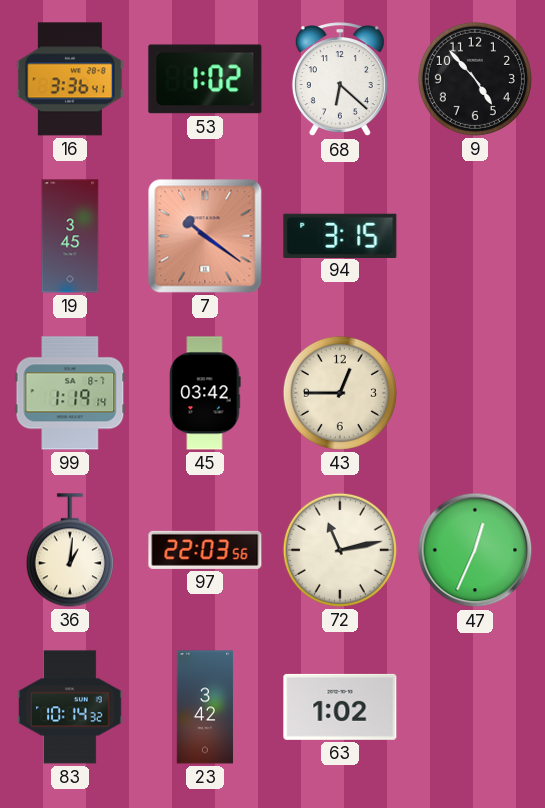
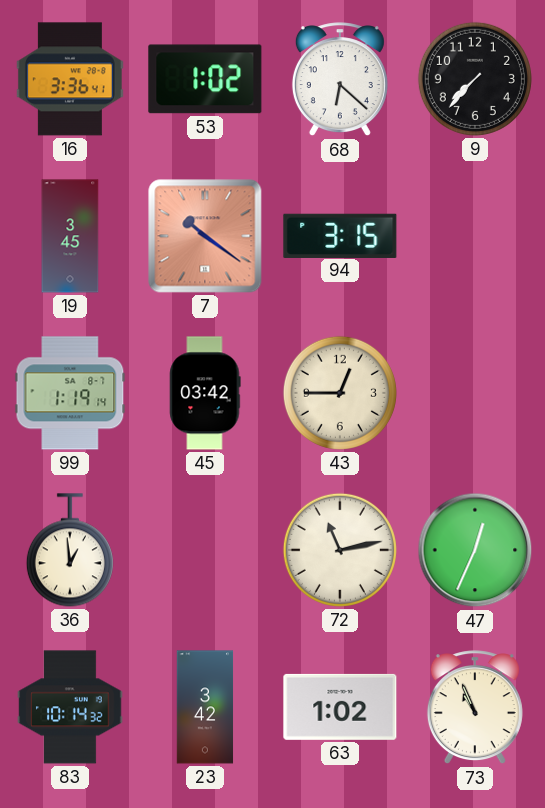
9: 4:53 -> 7:37 (475, 79)
36: 1:01 -> 12:59 (70, 550)
97: 22:03 -> none (205, 550)
73: none -> 10:56 (475, 708)
